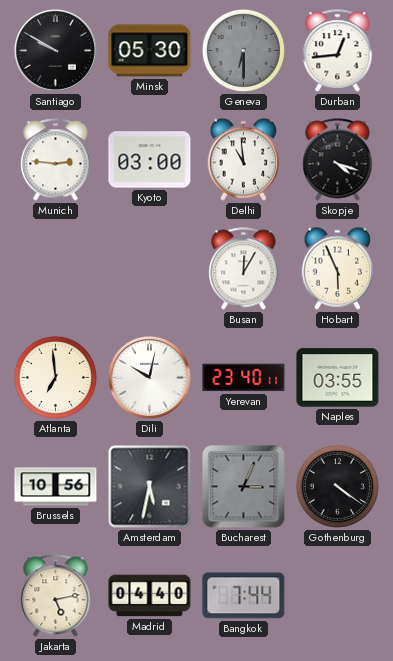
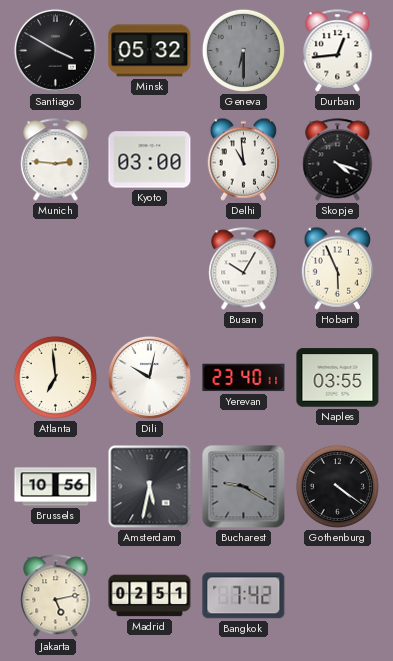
Santiago: 9:50 -> 3:50 (55, 50)
Minsk: 05:30 -> 05:32 (150, 51)
Busan: 12:05 -> 10:05 (244, 269)
Bucharest: 3:04 -> 9:20 (244, 487)
Madrid: 04:40 -> 02:51 (150, 596)
Bangkok: 7:44 -> 7:42 (244, 596)
